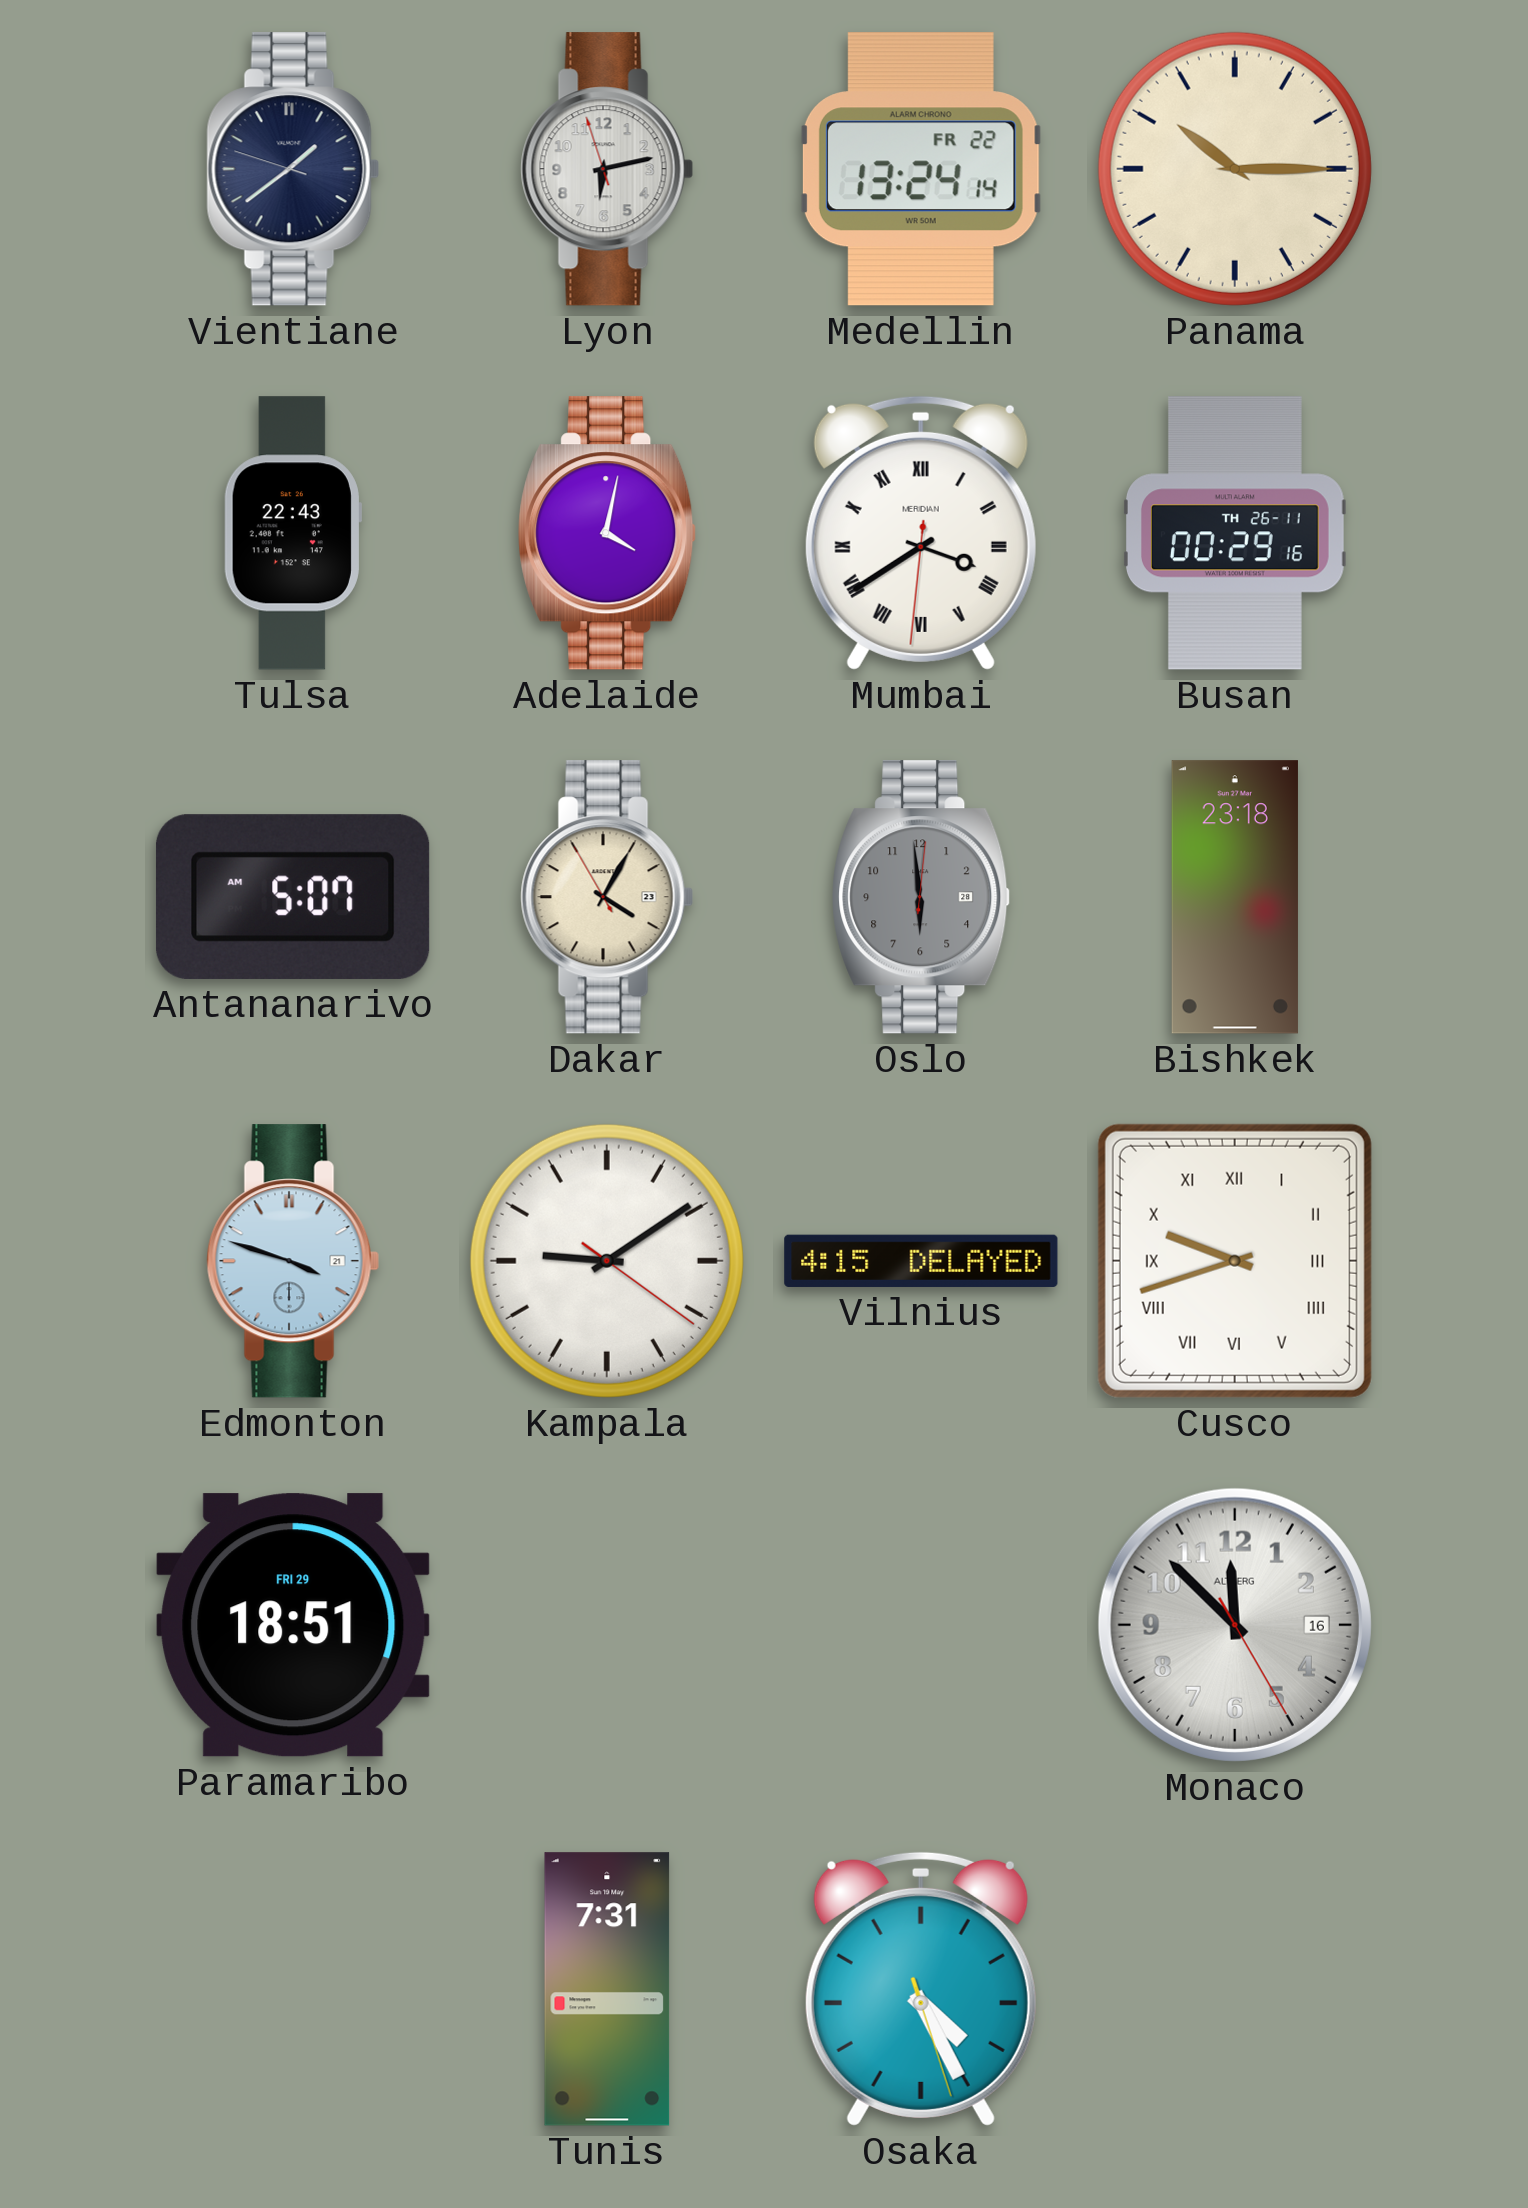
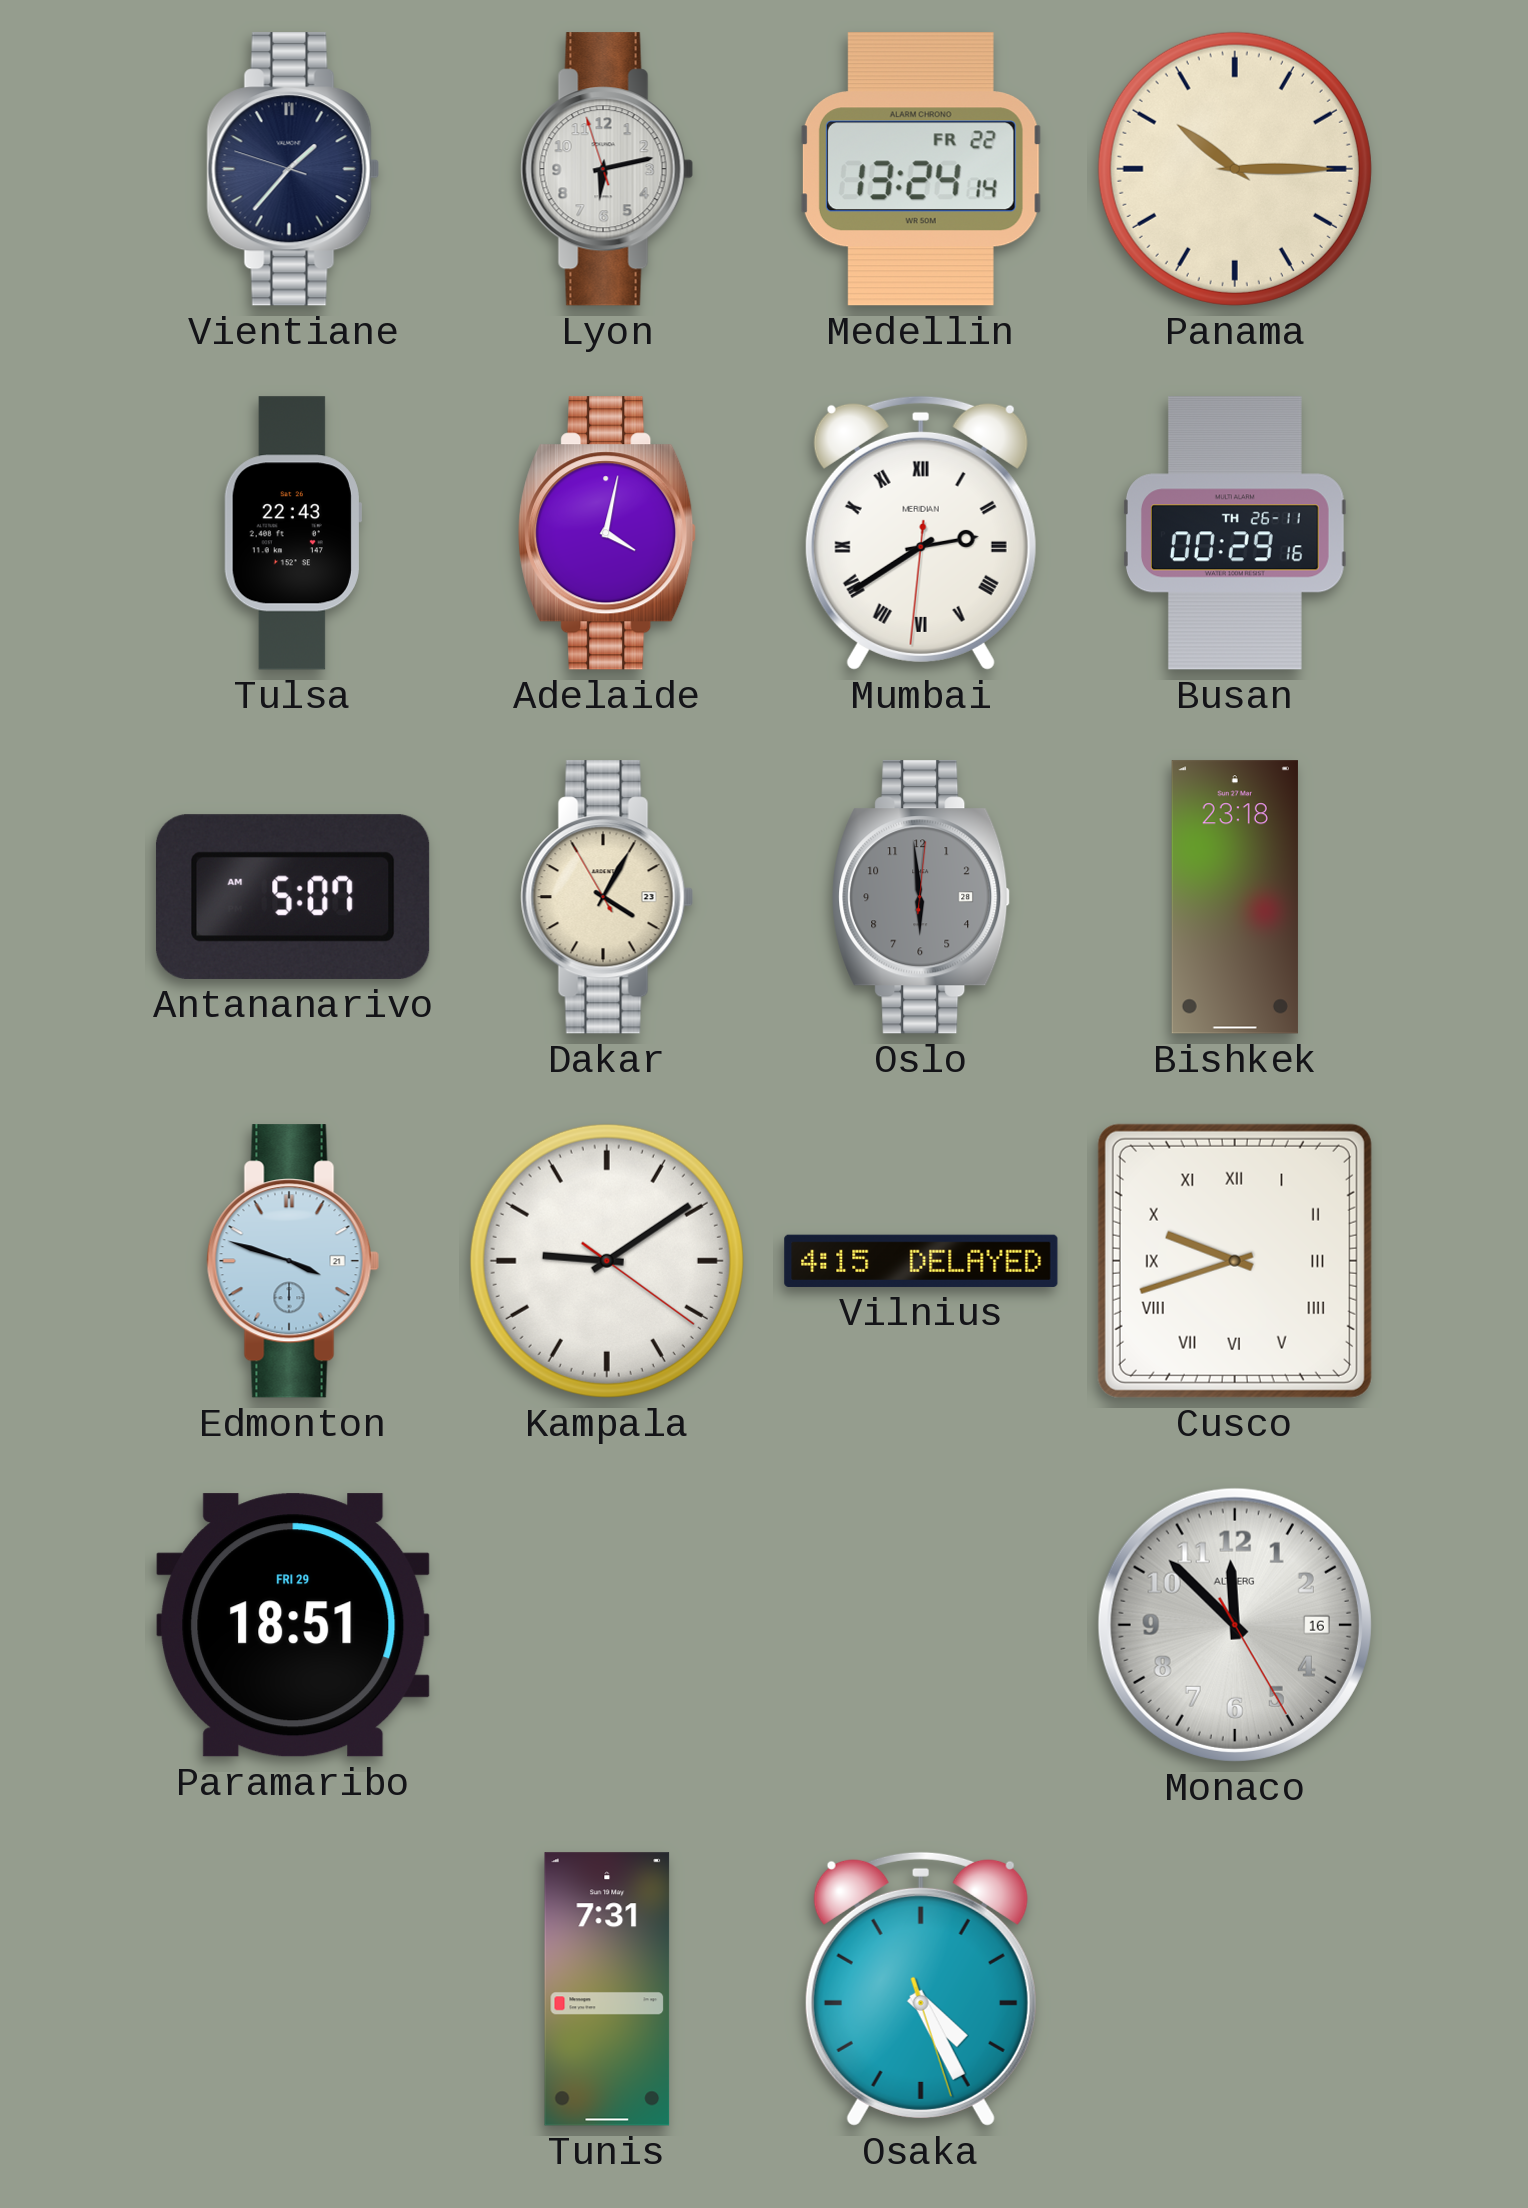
Vientiane: 1:38 -> 1:36 (293, 169)
Mumbai: 3:39 -> 2:39 (921, 533)
